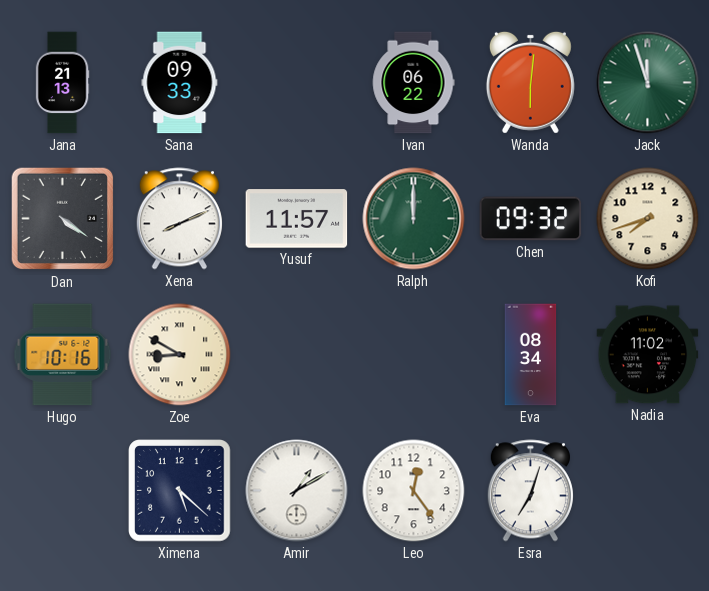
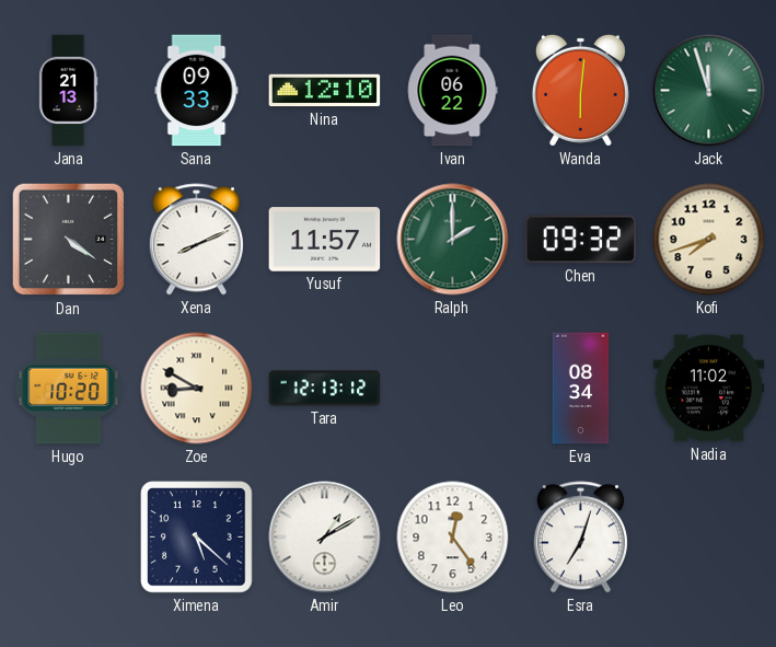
Nina: none -> 12:10 (325, 91)
Ralph: 12:00 -> 2:00 (453, 240)
Hugo: 10:16 -> 10:20 (69, 389)
Tara: none -> 12:13 (325, 389)
